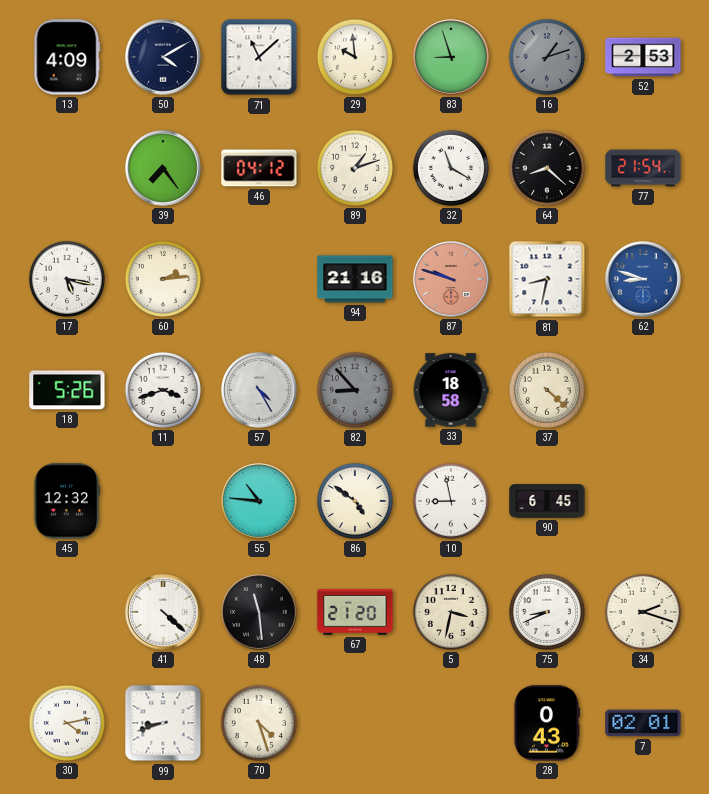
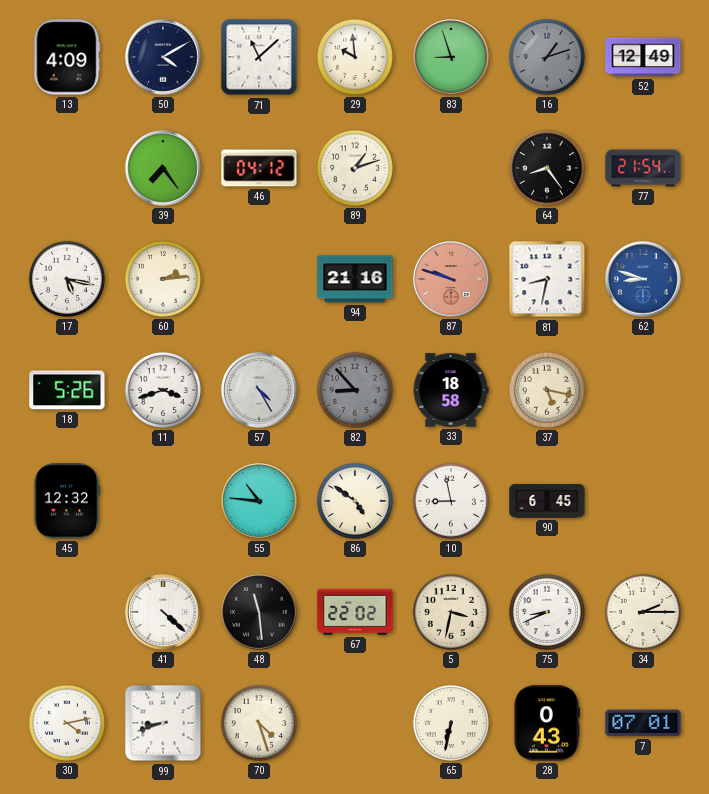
52: 2:53 -> 12:49 (643, 57)
32: 11:20 -> none (451, 168)
64: 8:22 -> 8:24 (547, 168)
37: 4:22 -> 5:17 (547, 390)
67: 21:20 -> 22:02 (355, 612)
34: 2:18 -> 2:15 (643, 612)
65: none -> 6:32 (451, 723)
7: 02:01 -> 07:01 (643, 723)
